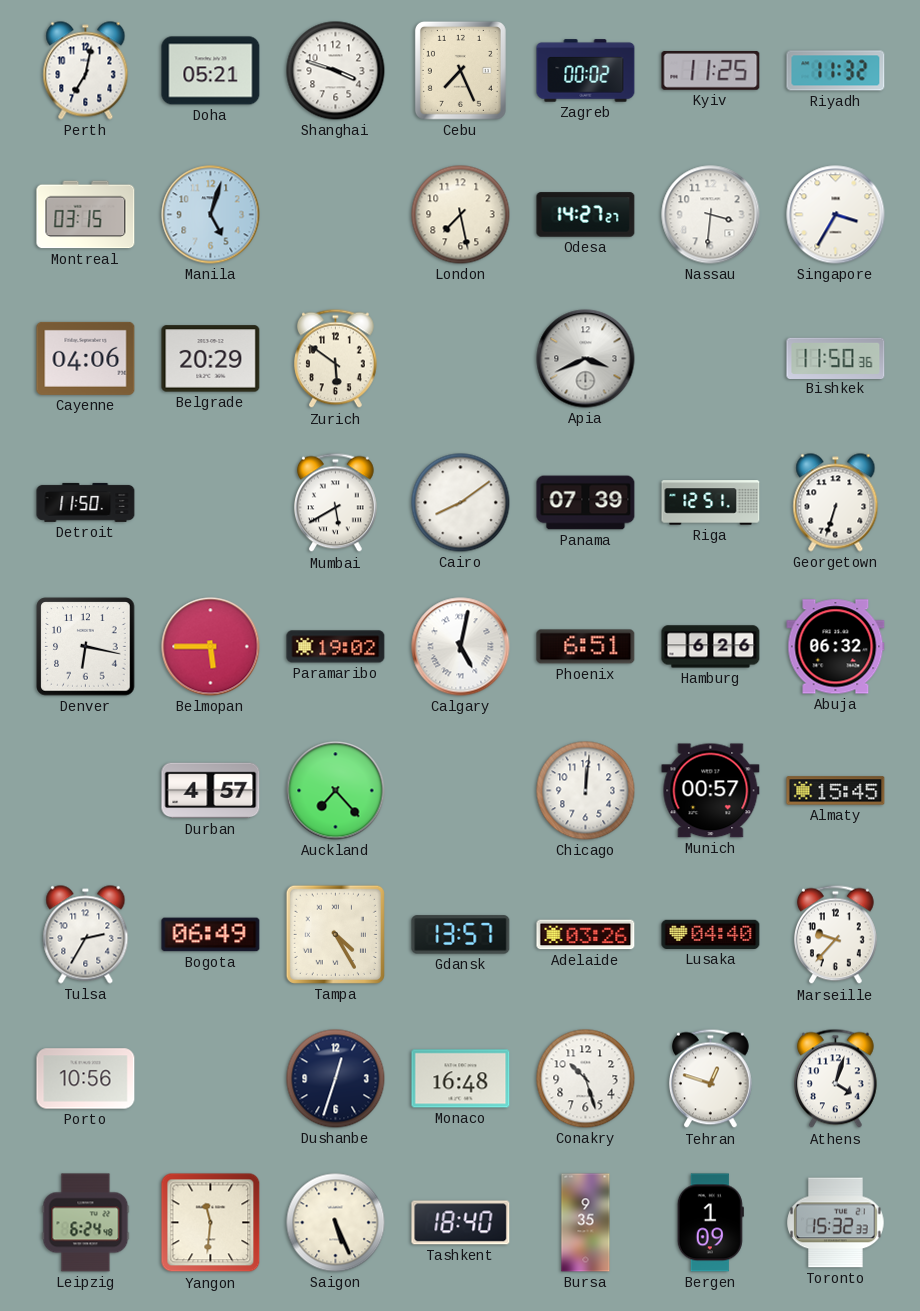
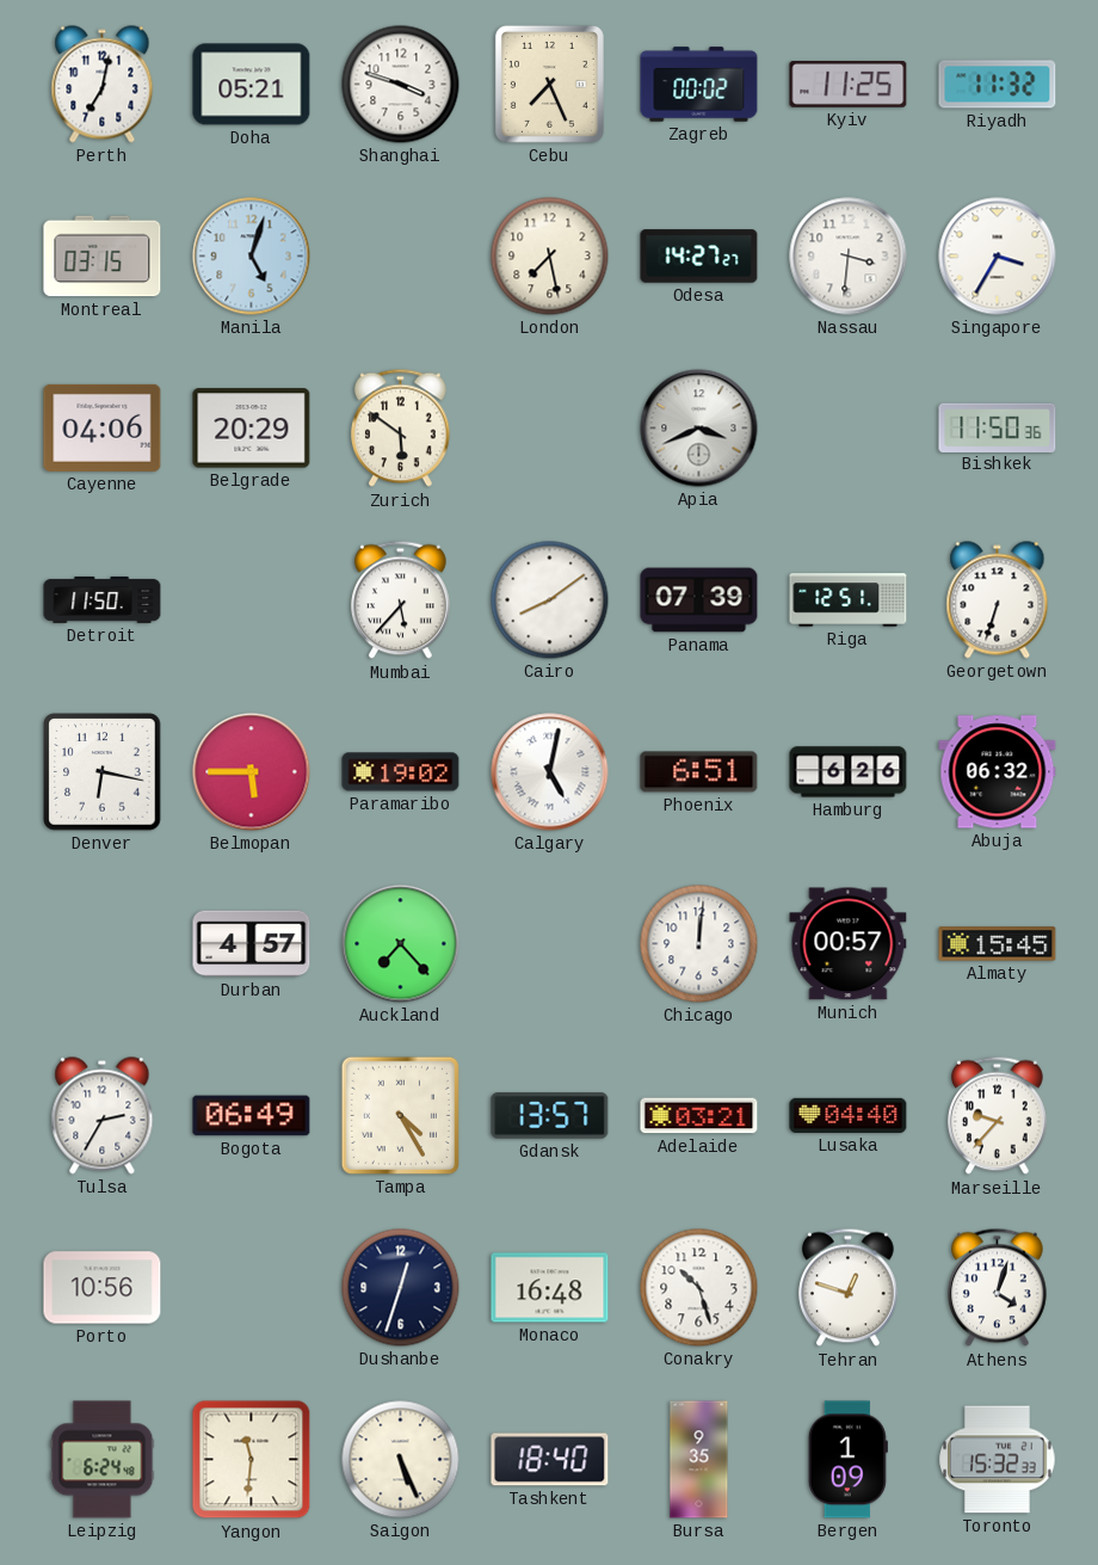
Mumbai: 5:40 -> 5:37 (401, 600)
Adelaide: 03:26 -> 03:21 (699, 1116)
